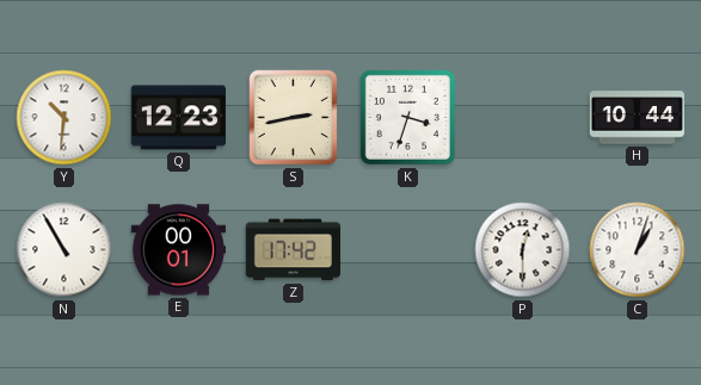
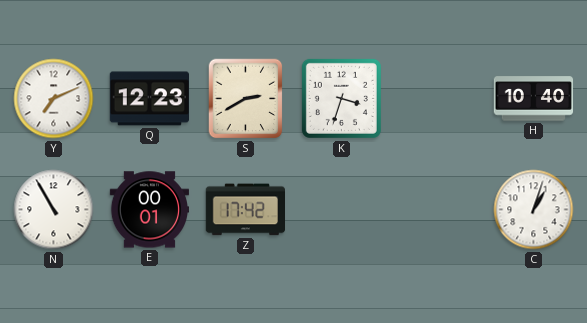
Y: 10:31 -> 7:11 (54, 99)
S: 2:43 -> 2:40 (246, 99)
H: 10:44 -> 10:40 (534, 99)
P: 12:30 -> none (523, 250)
